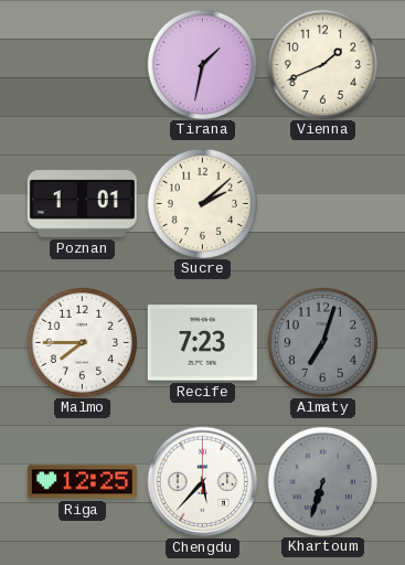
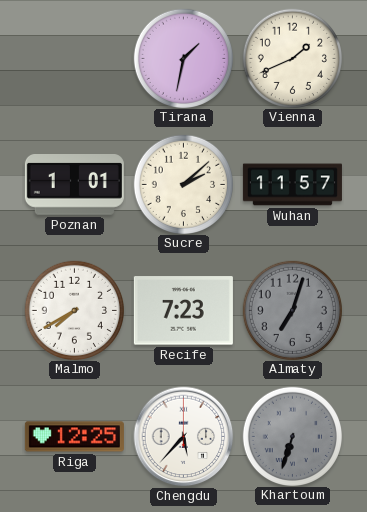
Wuhan: none -> 11:57 (292, 185)
Malmo: 7:45 -> 7:40 (74, 310)
